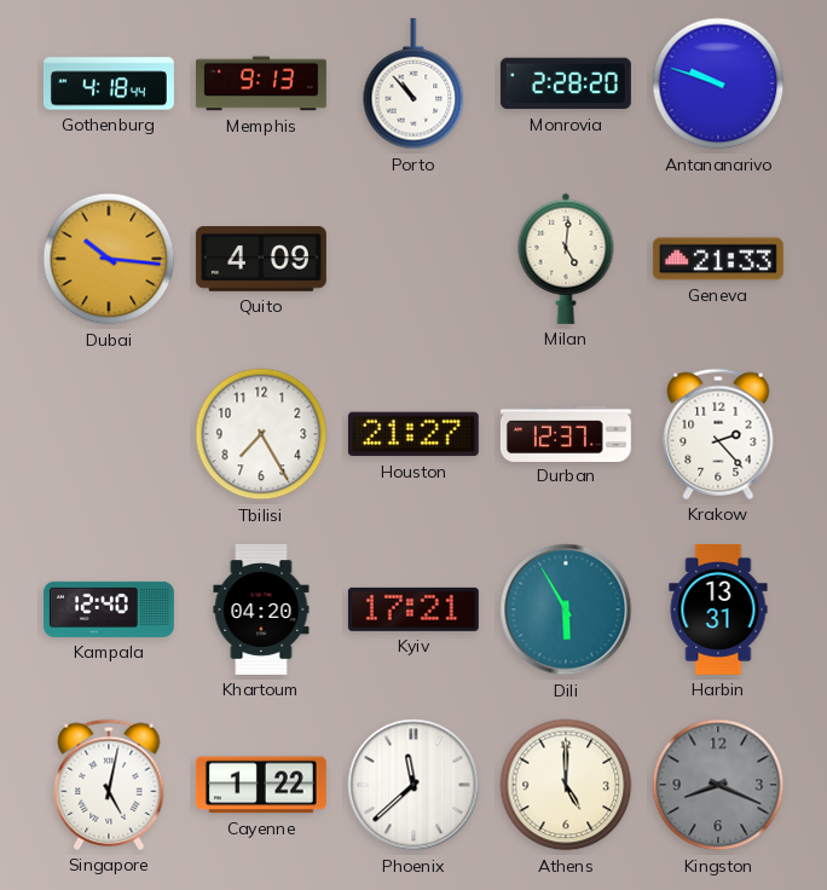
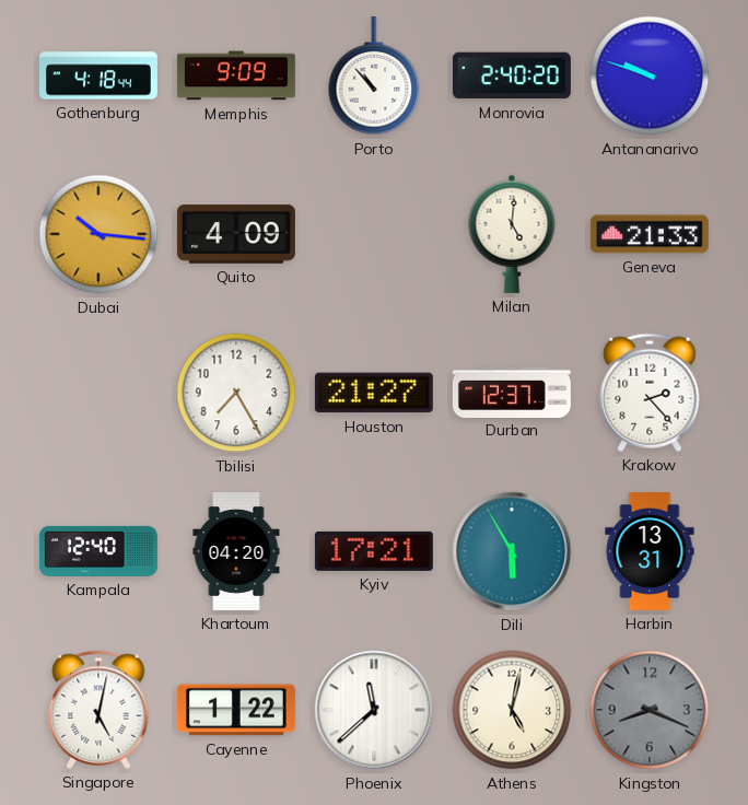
Memphis: 9:13 -> 9:09 (236, 75)
Monrovia: 2:28 -> 2:40 (512, 75)
Athens: 5:00 -> 5:02 (512, 710)
